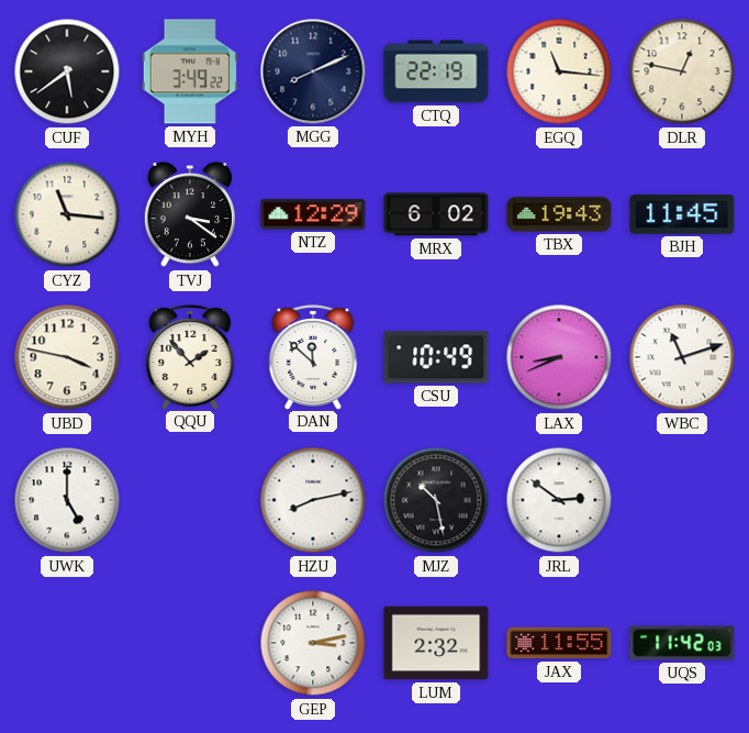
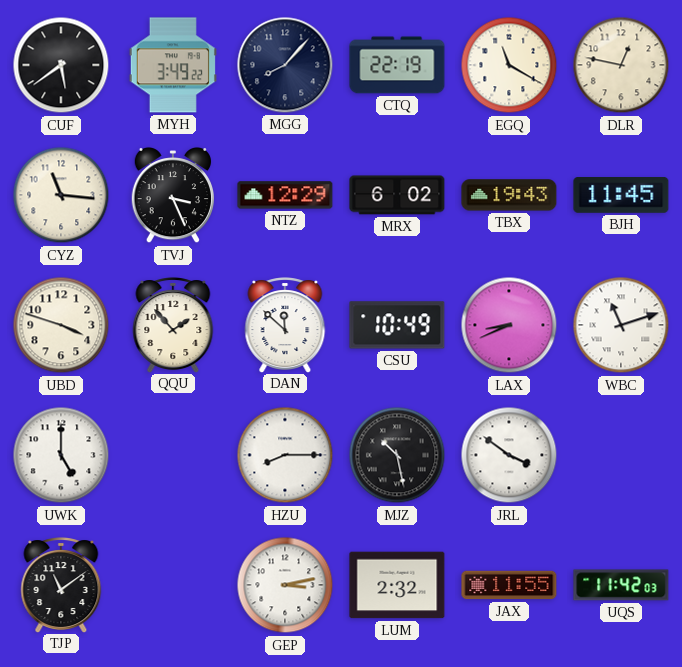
MGG: 8:11 -> 8:07 (285, 65)
EGQ: 11:16 -> 11:20 (509, 65)
TVJ: 3:21 -> 3:26 (172, 195)
UBD: 3:47 -> 3:48 (61, 325)
HZU: 8:13 -> 8:15 (285, 455)
JRL: 2:51 -> 3:51 (509, 455)
TJP: none -> 11:09 (61, 585)
